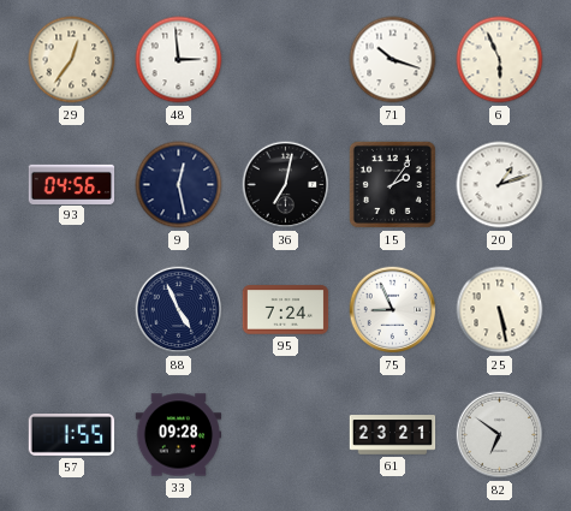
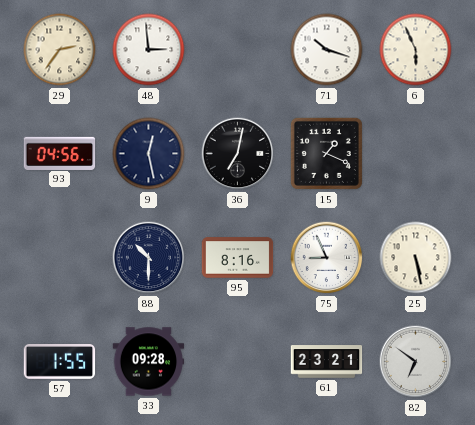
29: 12:36 -> 2:36 (60, 50)
15: 2:06 -> 1:19 (326, 153)
20: 1:12 -> none (500, 185)
88: 4:56 -> 10:30 (149, 258)
95: 7:24 -> 8:16 (238, 258)
